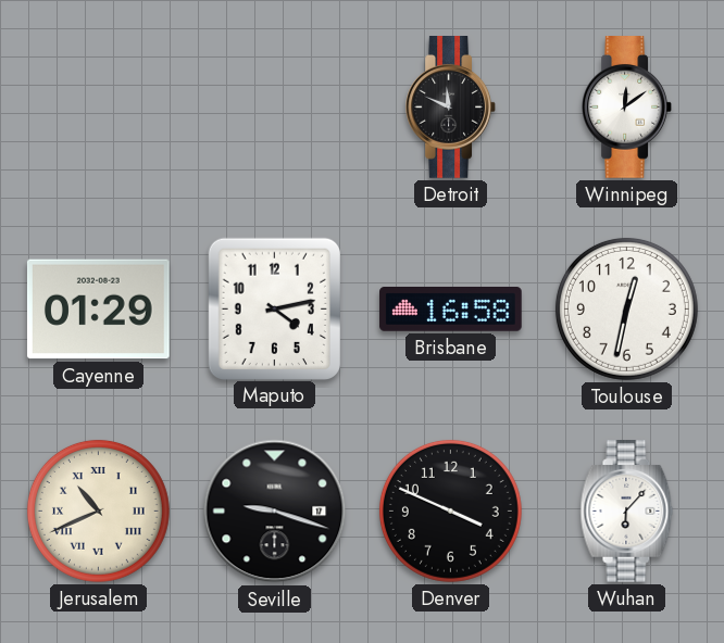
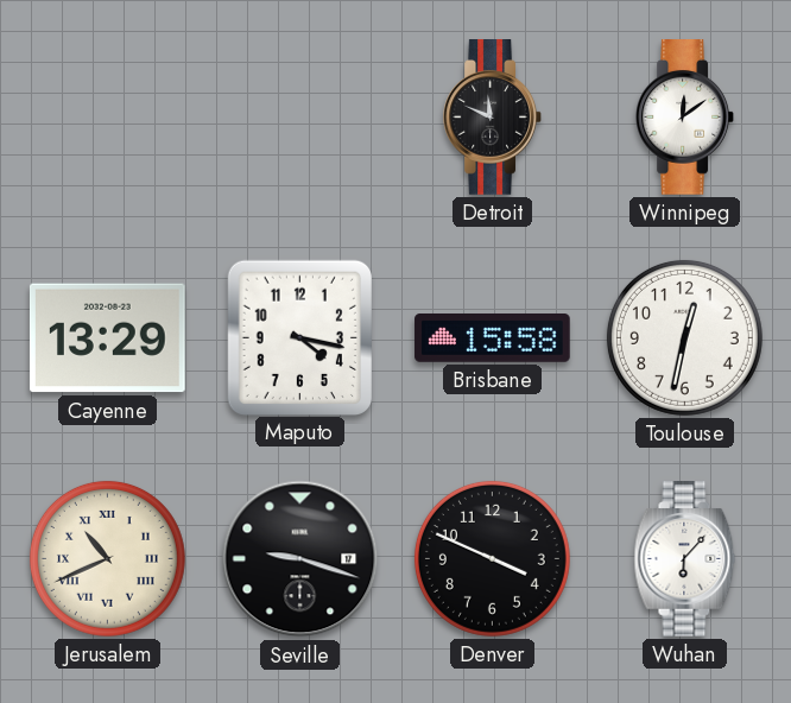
Cayenne: 01:29 -> 13:29 (107, 338)
Maputo: 4:13 -> 4:17 (299, 337)
Brisbane: 16:58 -> 15:58 (493, 338)
